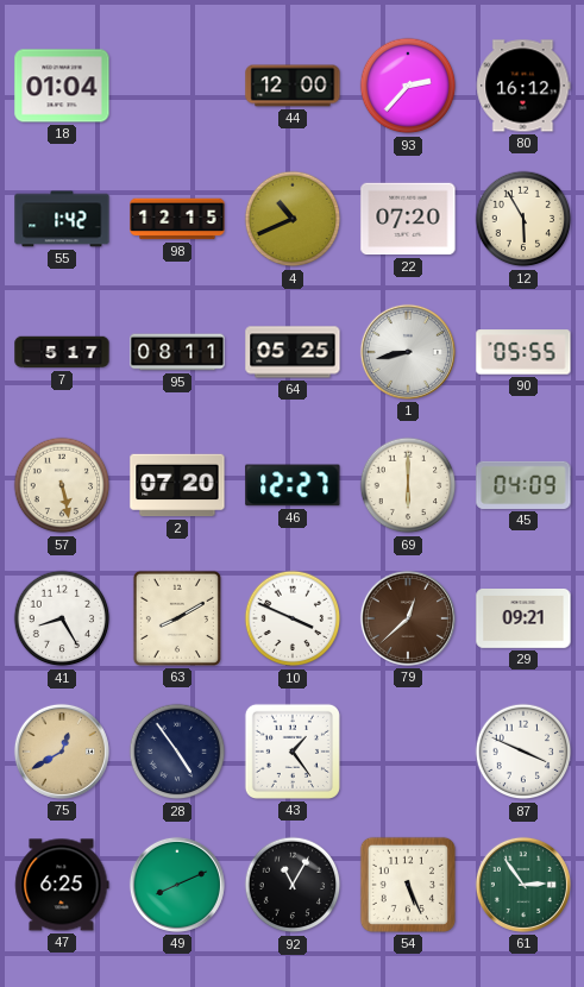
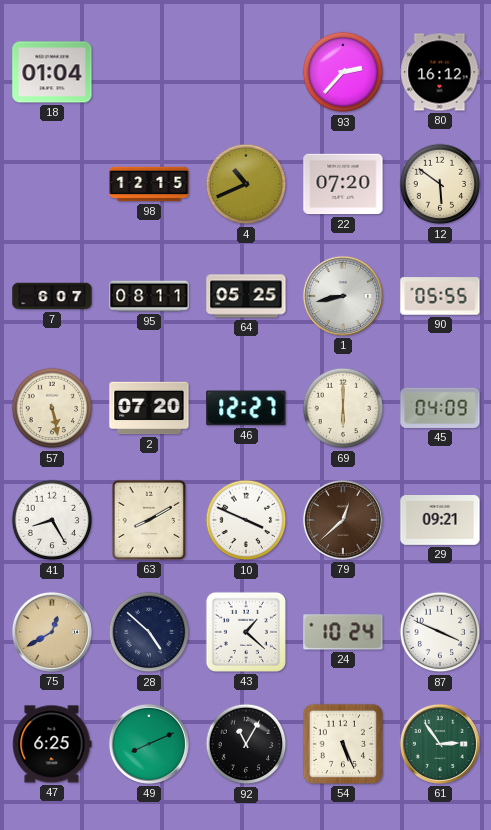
44: 12:00 -> none (293, 86)
55: 1:42 -> none (62, 219)
12: 5:55 -> 5:51 (440, 184)
7: 5:17 -> 6:07 (52, 296)
28: 4:54 -> 4:52 (149, 632)
43: 1:24 -> 1:22 (246, 632)
24: none -> 10:24 (343, 632)
